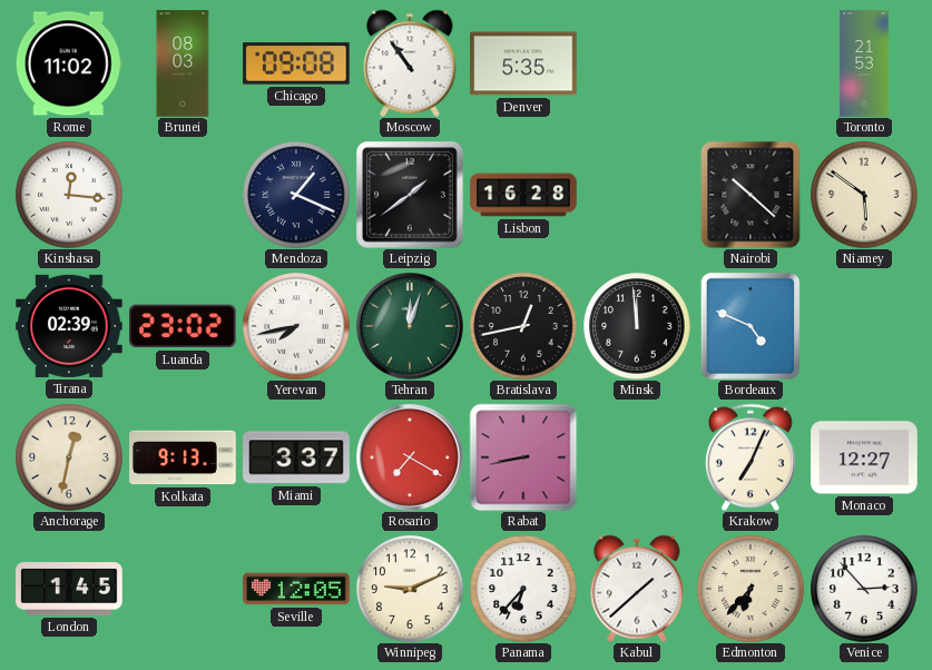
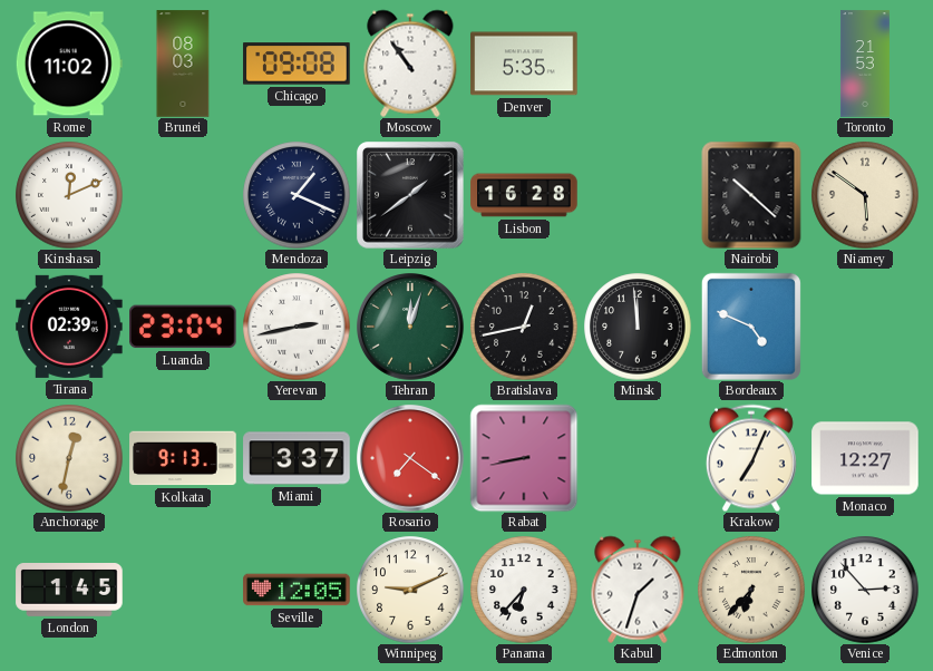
Kinshasa: 12:16 -> 12:11 (69, 195)
Luanda: 23:02 -> 23:04 (184, 327)
Yerevan: 7:43 -> 2:43 (297, 327)
Rosario: 7:20 -> 7:21 (411, 459)
Kabul: 1:38 -> 1:33 (638, 590)
